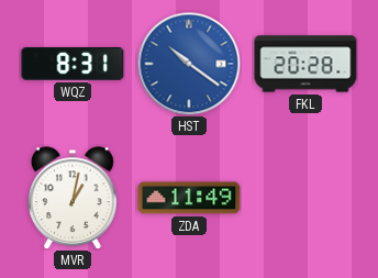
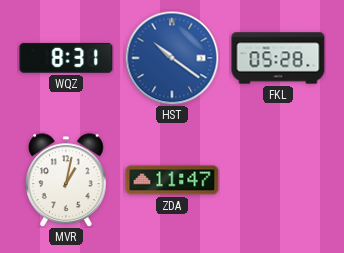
FKL: 20:28 -> 05:28 (278, 58)
ZDA: 11:49 -> 11:47 (172, 180)
